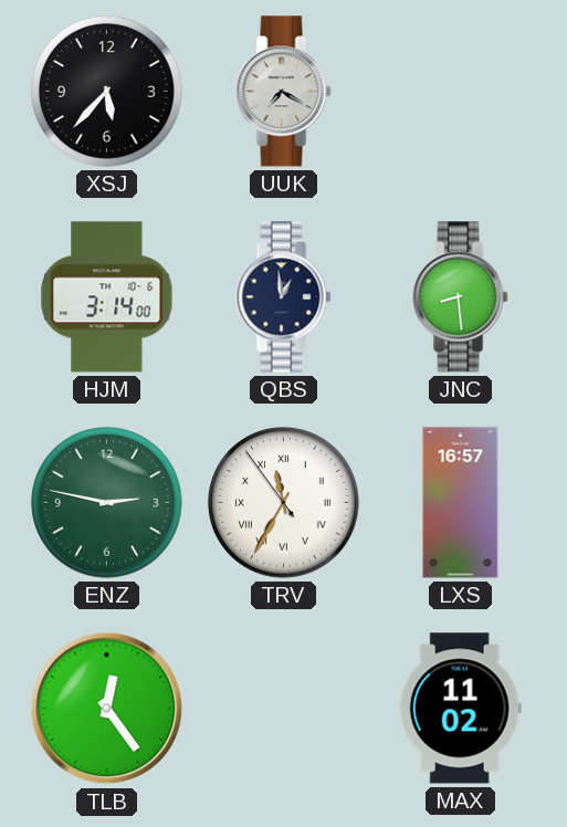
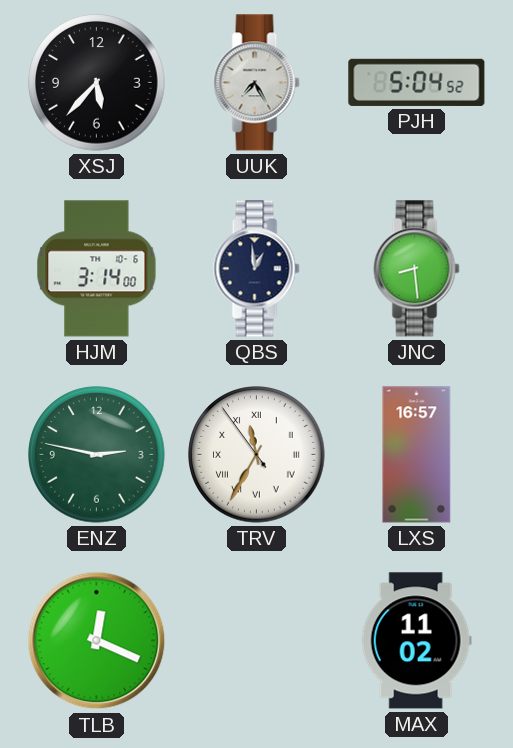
UUK: 7:20 -> 7:25 (257, 83)
PJH: none -> 5:04 (417, 82)
TLB: 12:24 -> 12:19 (97, 641)
